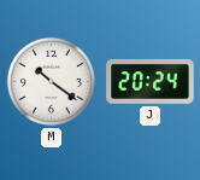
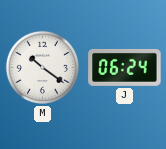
J: 20:24 -> 06:24 (125, 68)
